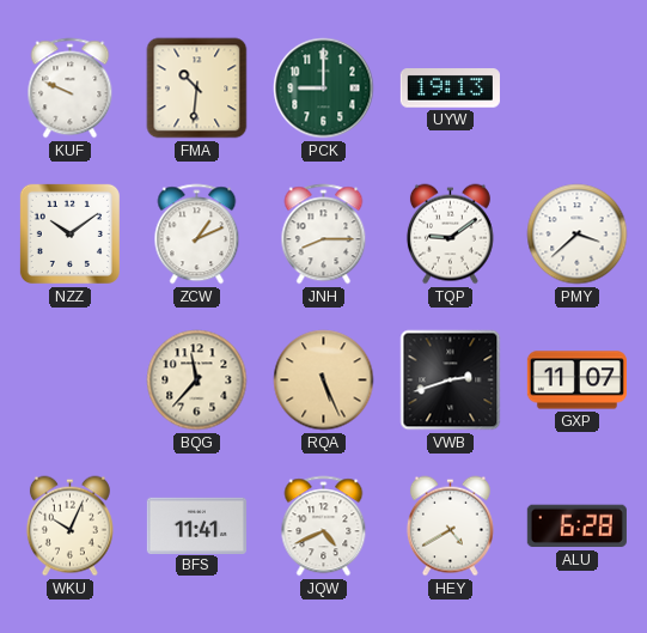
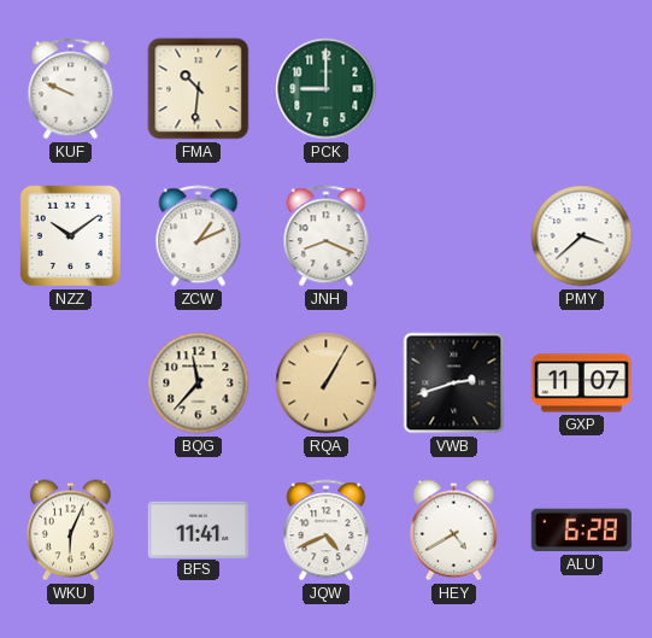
UYW: 19:13 -> none (450, 89)
JNH: 8:15 -> 8:19 (327, 236)
TQP: 9:09 -> none (450, 235)
RQA: 5:26 -> 1:05 (327, 384)
WKU: 10:04 -> 6:04 (70, 531)
